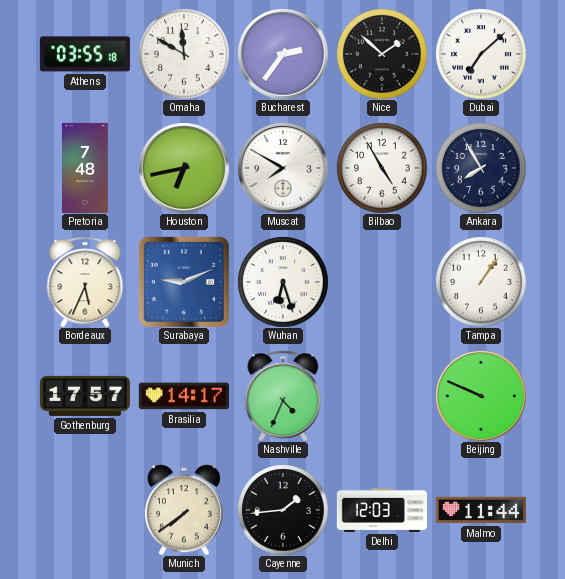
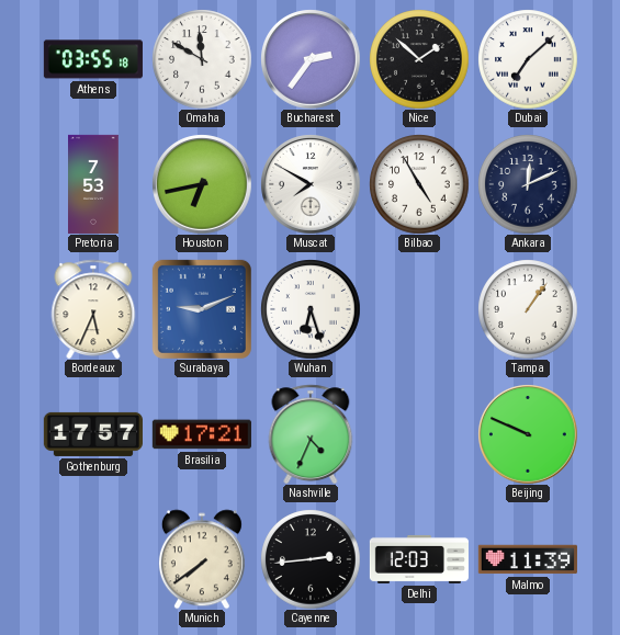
Pretoria: 7:48 -> 7:53 (94, 184)
Ankara: 7:55 -> 12:11 (528, 184)
Brasilia: 14:17 -> 17:21 (202, 434)
Cayenne: 1:44 -> 2:44 (311, 559)
Malmo: 11:44 -> 11:39 (528, 559)
